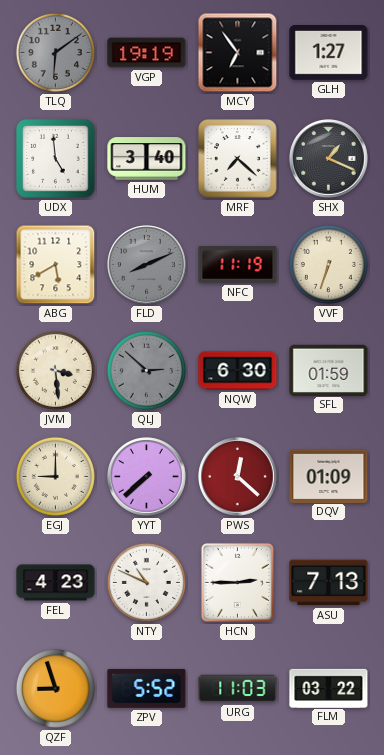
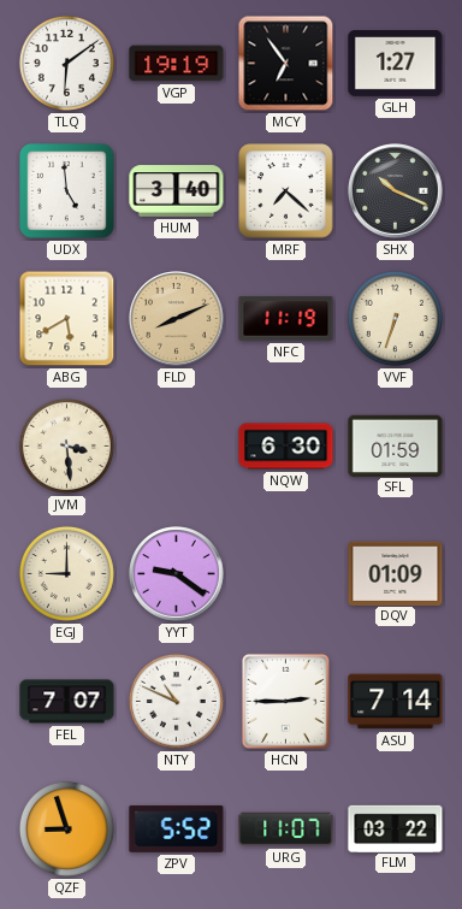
TLQ dial: grey -> white (66, 63)
SHX: 1:19 -> 10:19 (396, 191)
FLD dial: grey -> champagne (177, 319)
QLJ: 2:52 -> none (146, 370)
YYT: 7:38 -> 9:21 (177, 574)
PWS: 12:22 -> none (238, 477)
FEL: 4:23 -> 7:07 (67, 702)
ASU: 7:13 -> 7:14 (396, 702)
URG: 11:03 -> 11:07 (286, 830)
